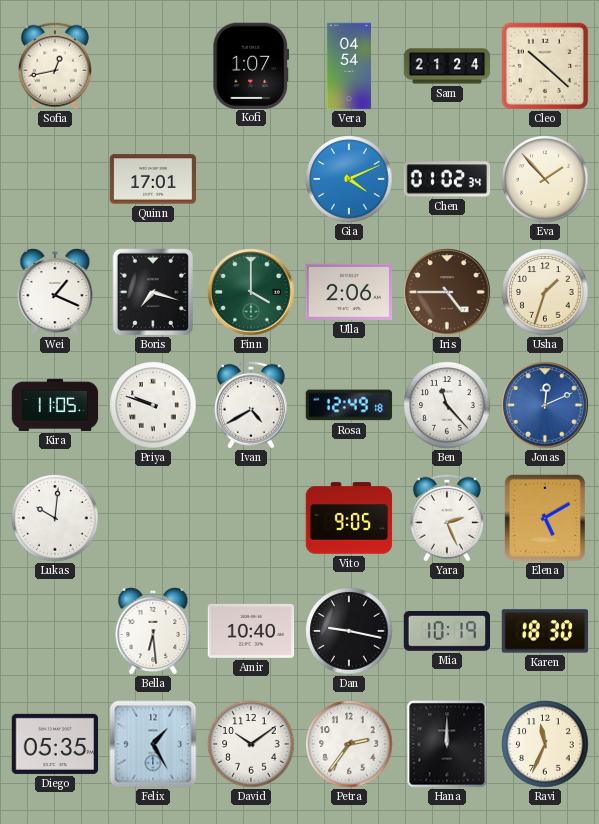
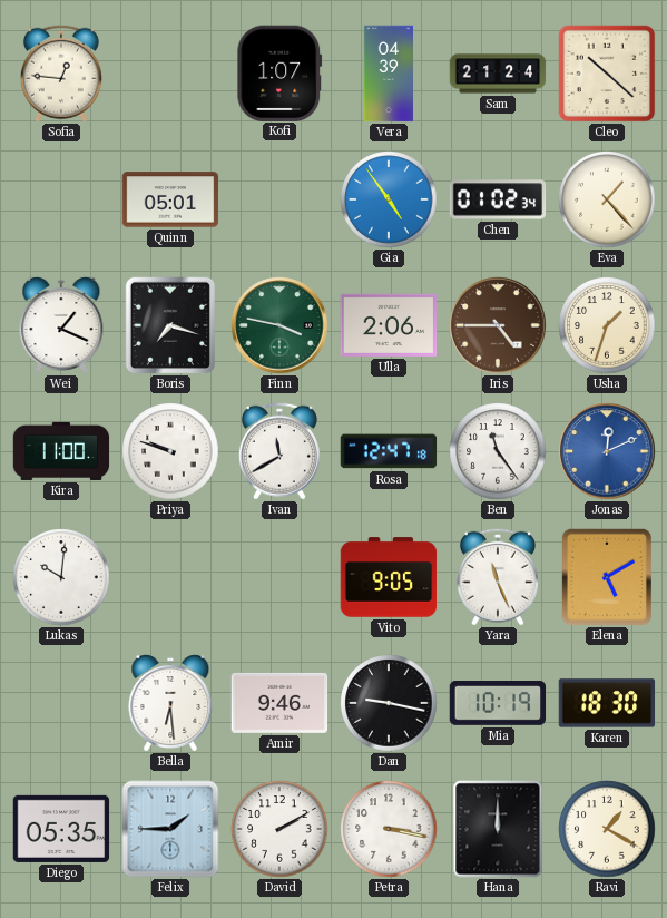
Sofia: 12:43 -> 12:46 (61, 74)
Vera: 04:54 -> 04:39 (389, 74)
Quinn: 17:01 -> 05:01 (170, 199)
Gia: 4:11 -> 4:54 (389, 199)
Eva: 1:53 -> 1:23 (607, 199)
Finn: 4:00 -> 3:47 (279, 325)
Kira: 11:05 -> 11:00 (61, 451)
Ivan: 4:40 -> 11:40 (279, 451)
Rosa: 12:49 -> 12:47 (389, 451)
Ben: 11:23 -> 11:24 (498, 451)
Yara: 2:26 -> 11:26 (498, 577)
Amir: 10:40 -> 9:46 (279, 703)
Felix: 1:25 -> 1:45 (170, 829)
David: 10:09 -> 2:10 (279, 829)
Petra: 2:36 -> 3:17 (389, 829)
Ravi: 11:34 -> 1:20 (607, 829)
